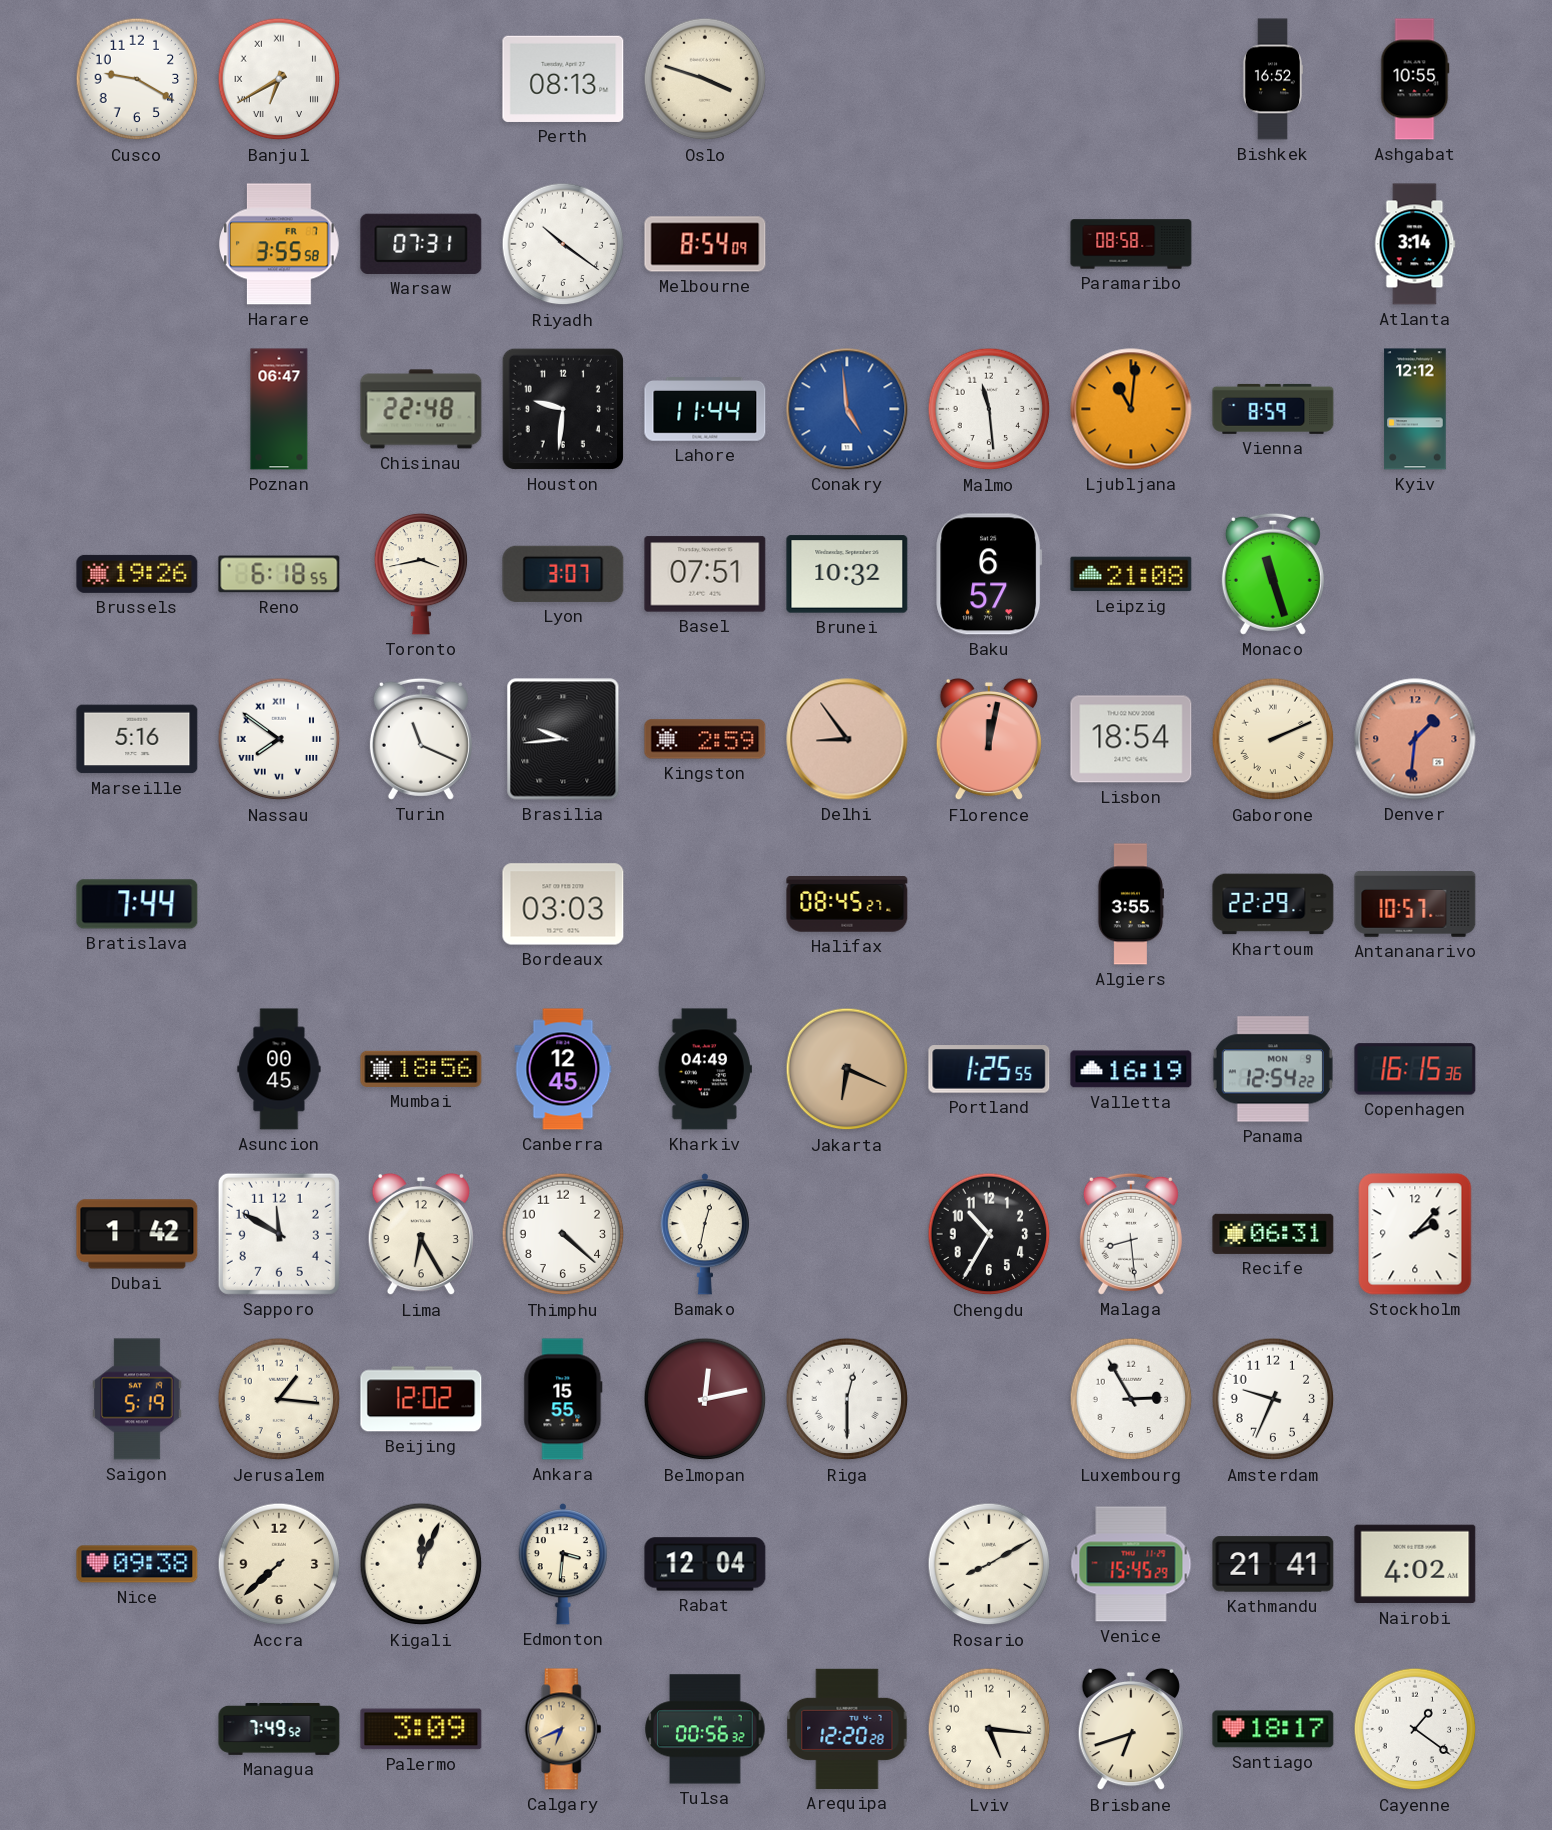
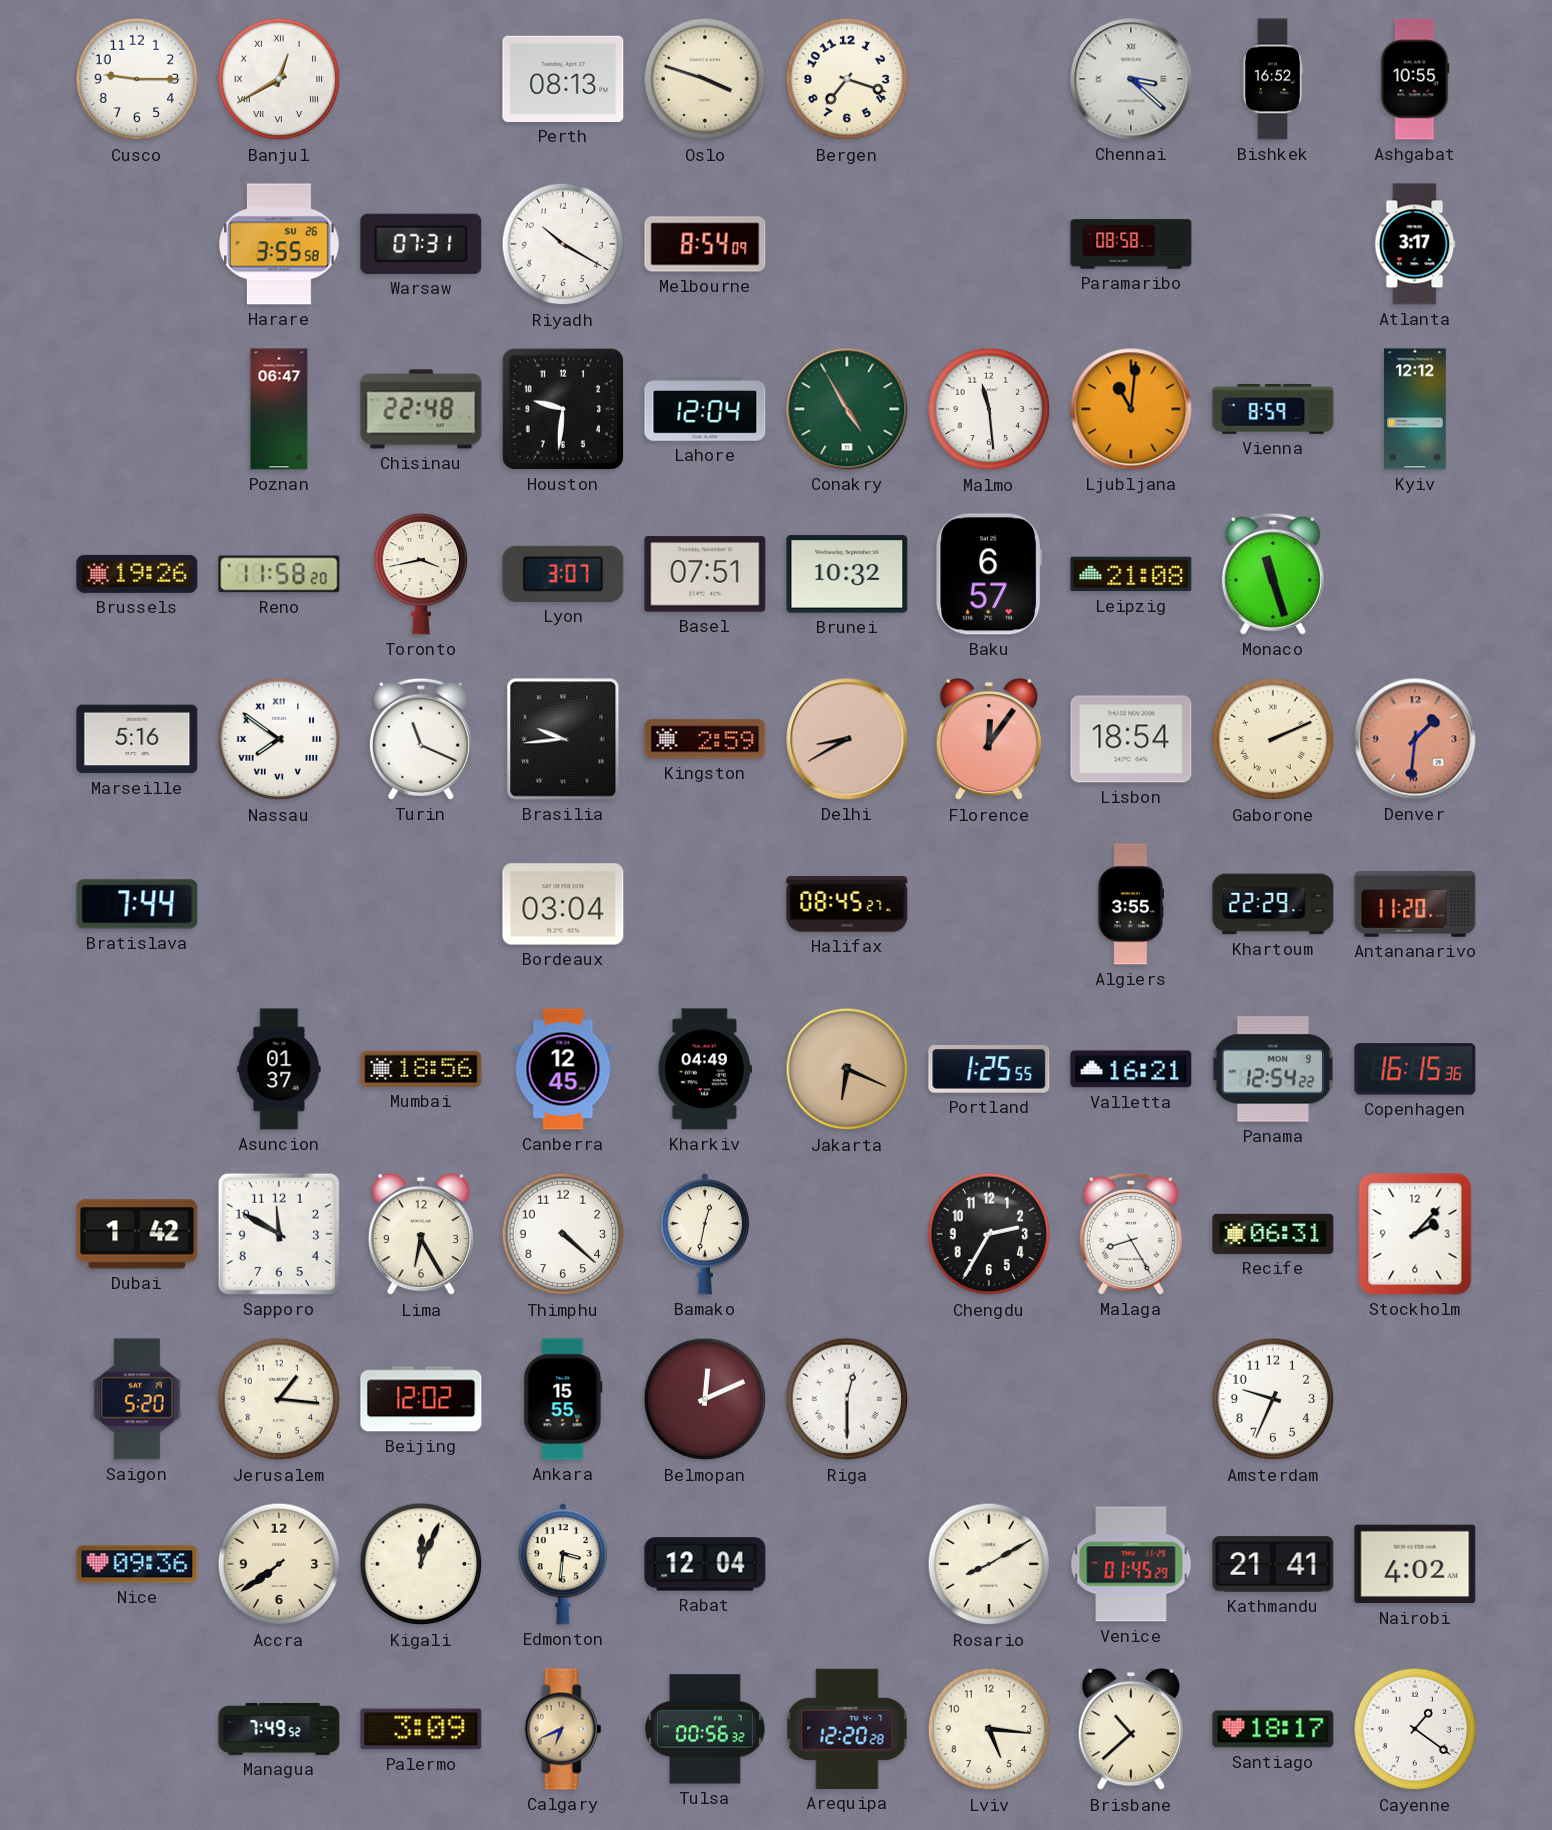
Cusco: 9:20 -> 9:15 (137, 79)
Banjul: 6:40 -> 12:40 (279, 79)
Bergen: none -> 7:18 (847, 79)
Chennai: none -> 3:22 (1131, 79)
Harare date: FR 7 -> SU 26 (280, 244)
Riyadh: 10:21 -> 10:20 (563, 244)
Atlanta: 3:14 -> 3:17 (1415, 244)
Lahore: 11:44 -> 12:04 (705, 410)
Conakry: 4:59 -> 4:55 (847, 409)
Conakry dial: blue -> green (847, 409)
Reno: 6:18 -> 11:58 (279, 574)
Delhi: 8:54 -> 8:40 (847, 739)
Florence: 12:02 -> 12:06 (989, 739)
Bordeaux: 03:03 -> 03:04 (563, 904)
Antananarivo: 10:57 -> 11:20 (1415, 905)
Asuncion: 00:45 -> 01:37 (279, 1069)
Valletta: 16:19 -> 16:21 (1131, 1069)
Chengdu: 10:35 -> 2:35 (989, 1234)
Malaga: 8:29 -> 8:25 (1131, 1234)
Saigon: 5:19 -> 5:20 (138, 1399)
Belmopan: 12:13 -> 12:11 (705, 1399)
Luxembourg: 2:55 -> none (1131, 1399)
Nice: 09:38 -> 09:36 (137, 1564)
Accra: 7:38 -> 7:39 (279, 1564)
Venice: 15:45 -> 01:45 (1131, 1564)
Brisbane: 6:42 -> 10:38 (1131, 1729)
